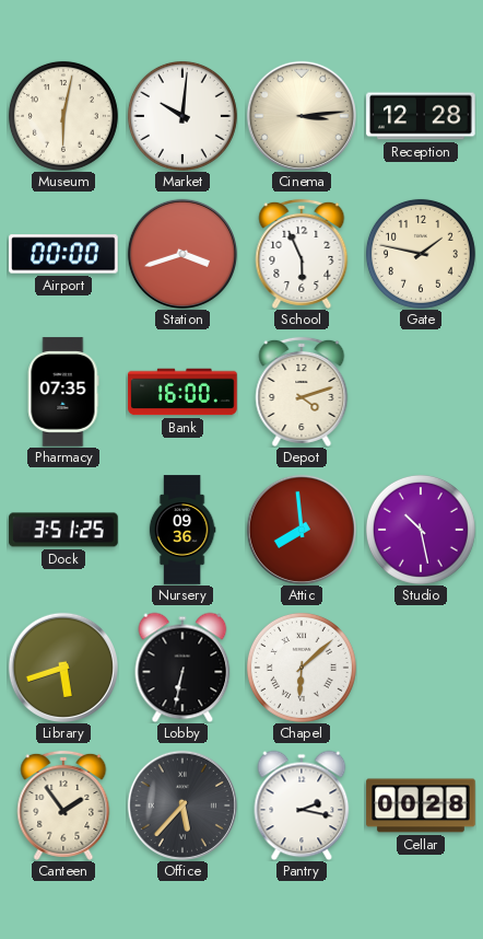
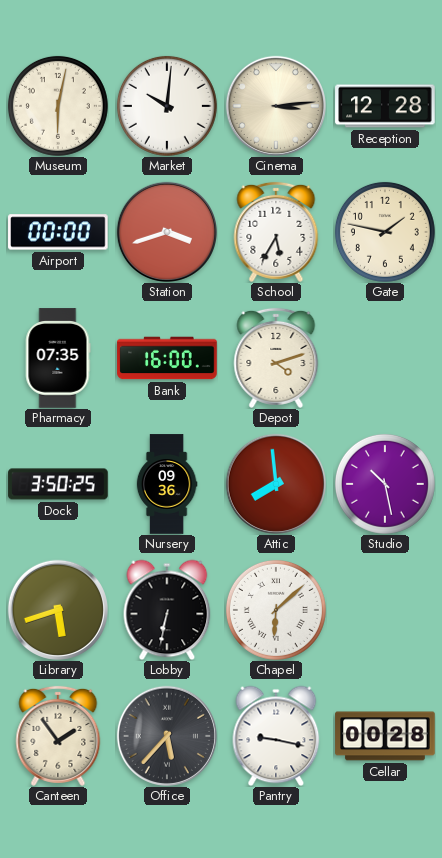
School: 5:56 -> 5:35 (276, 232)
Dock: 3:51 -> 3:50 (58, 484)
Pantry: 2:17 -> 9:17 (276, 736)
